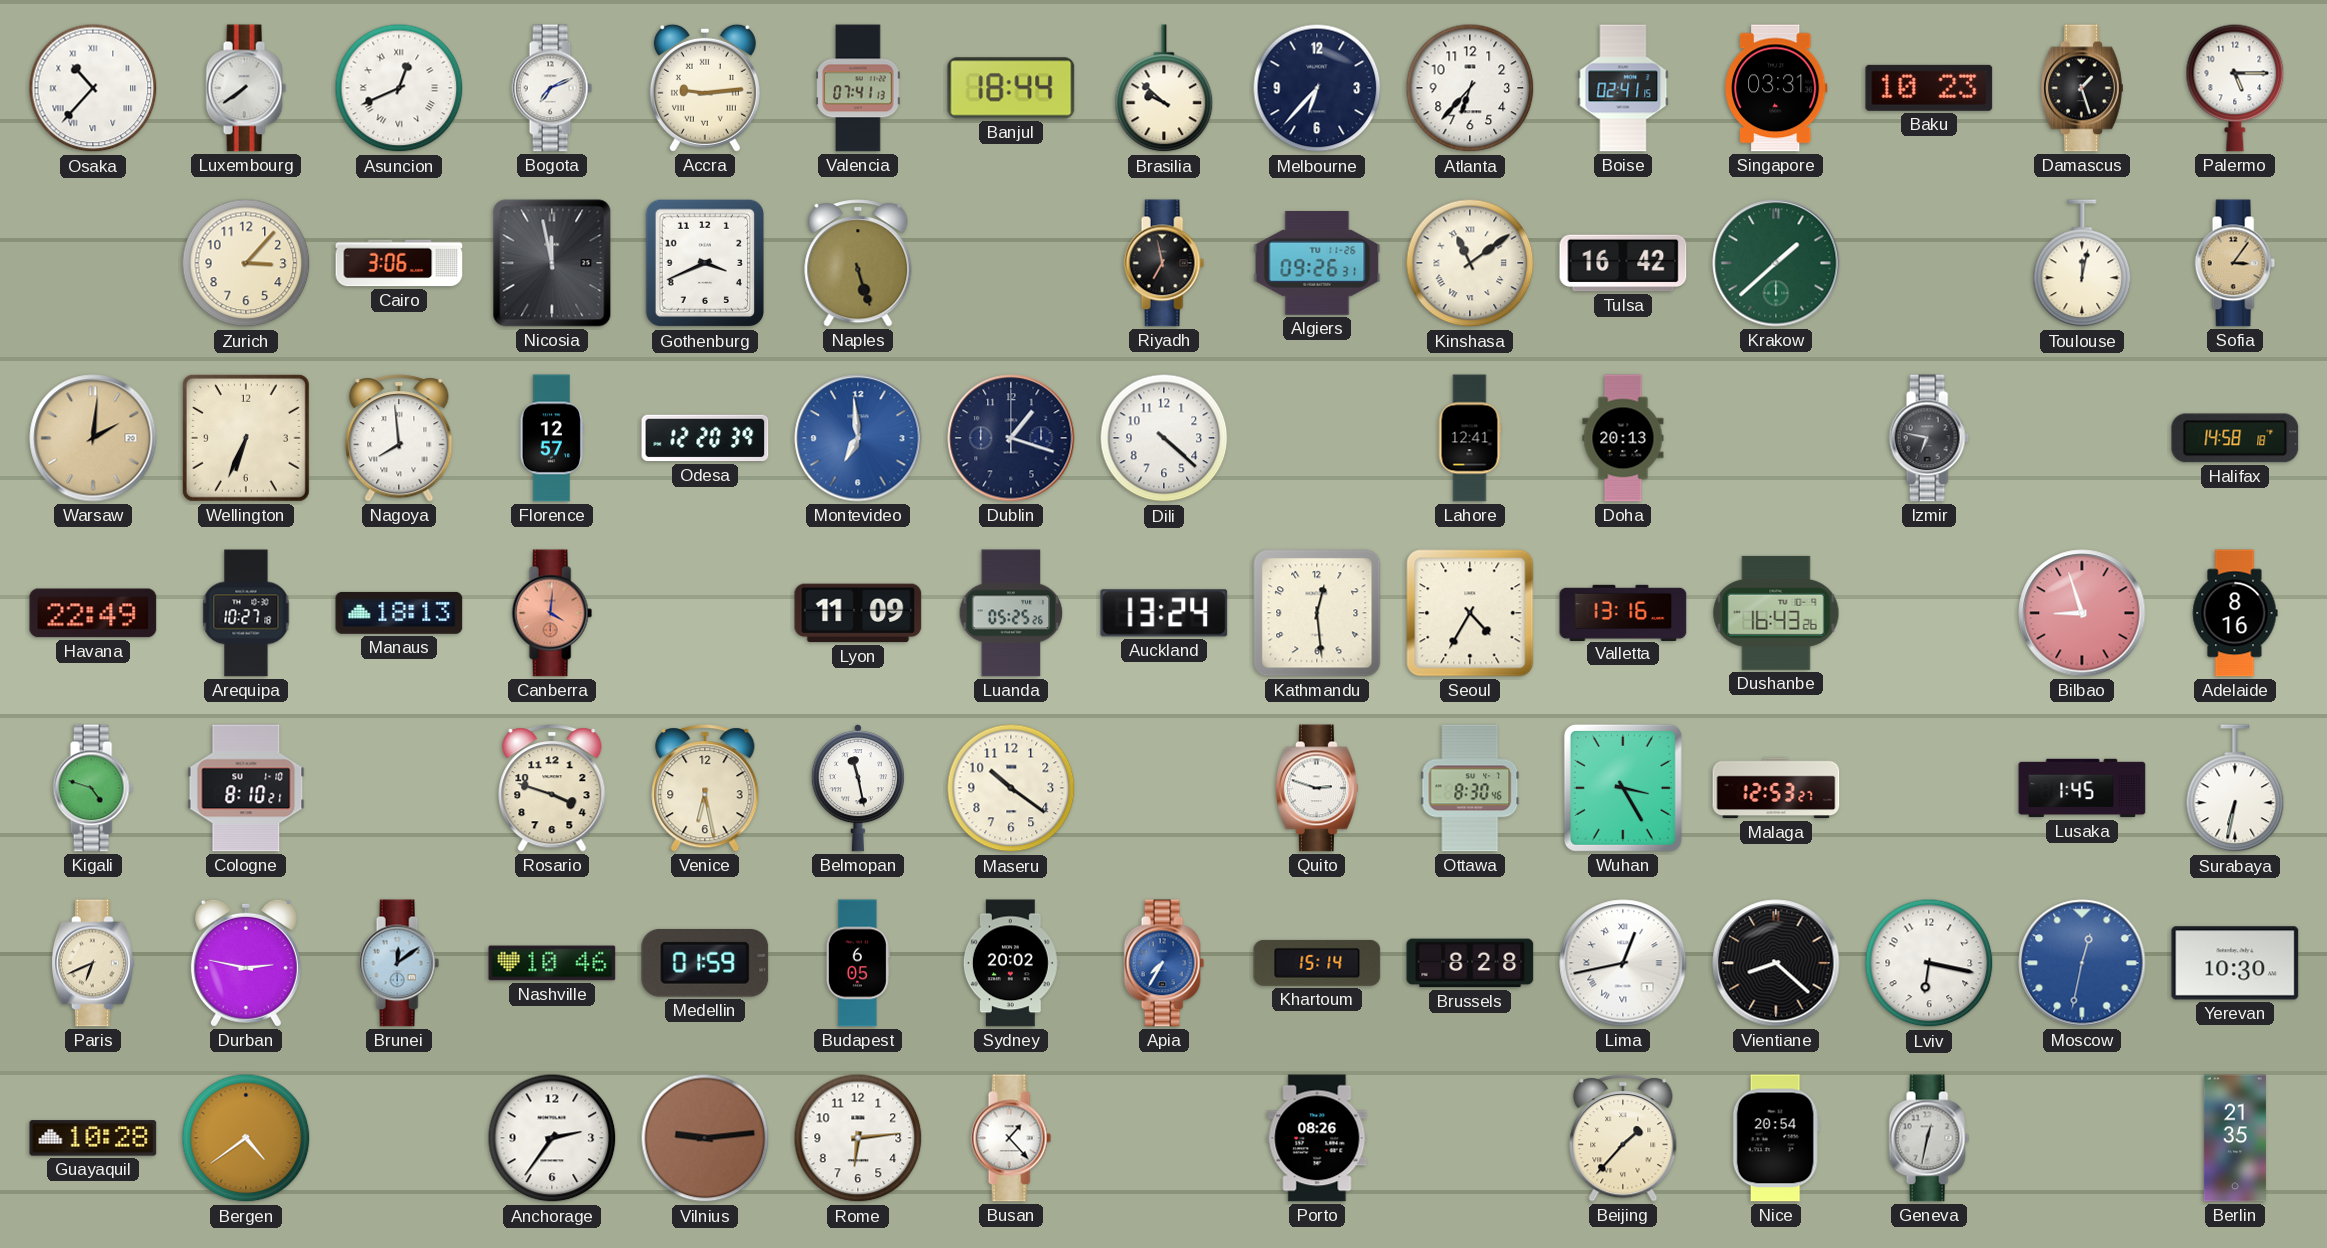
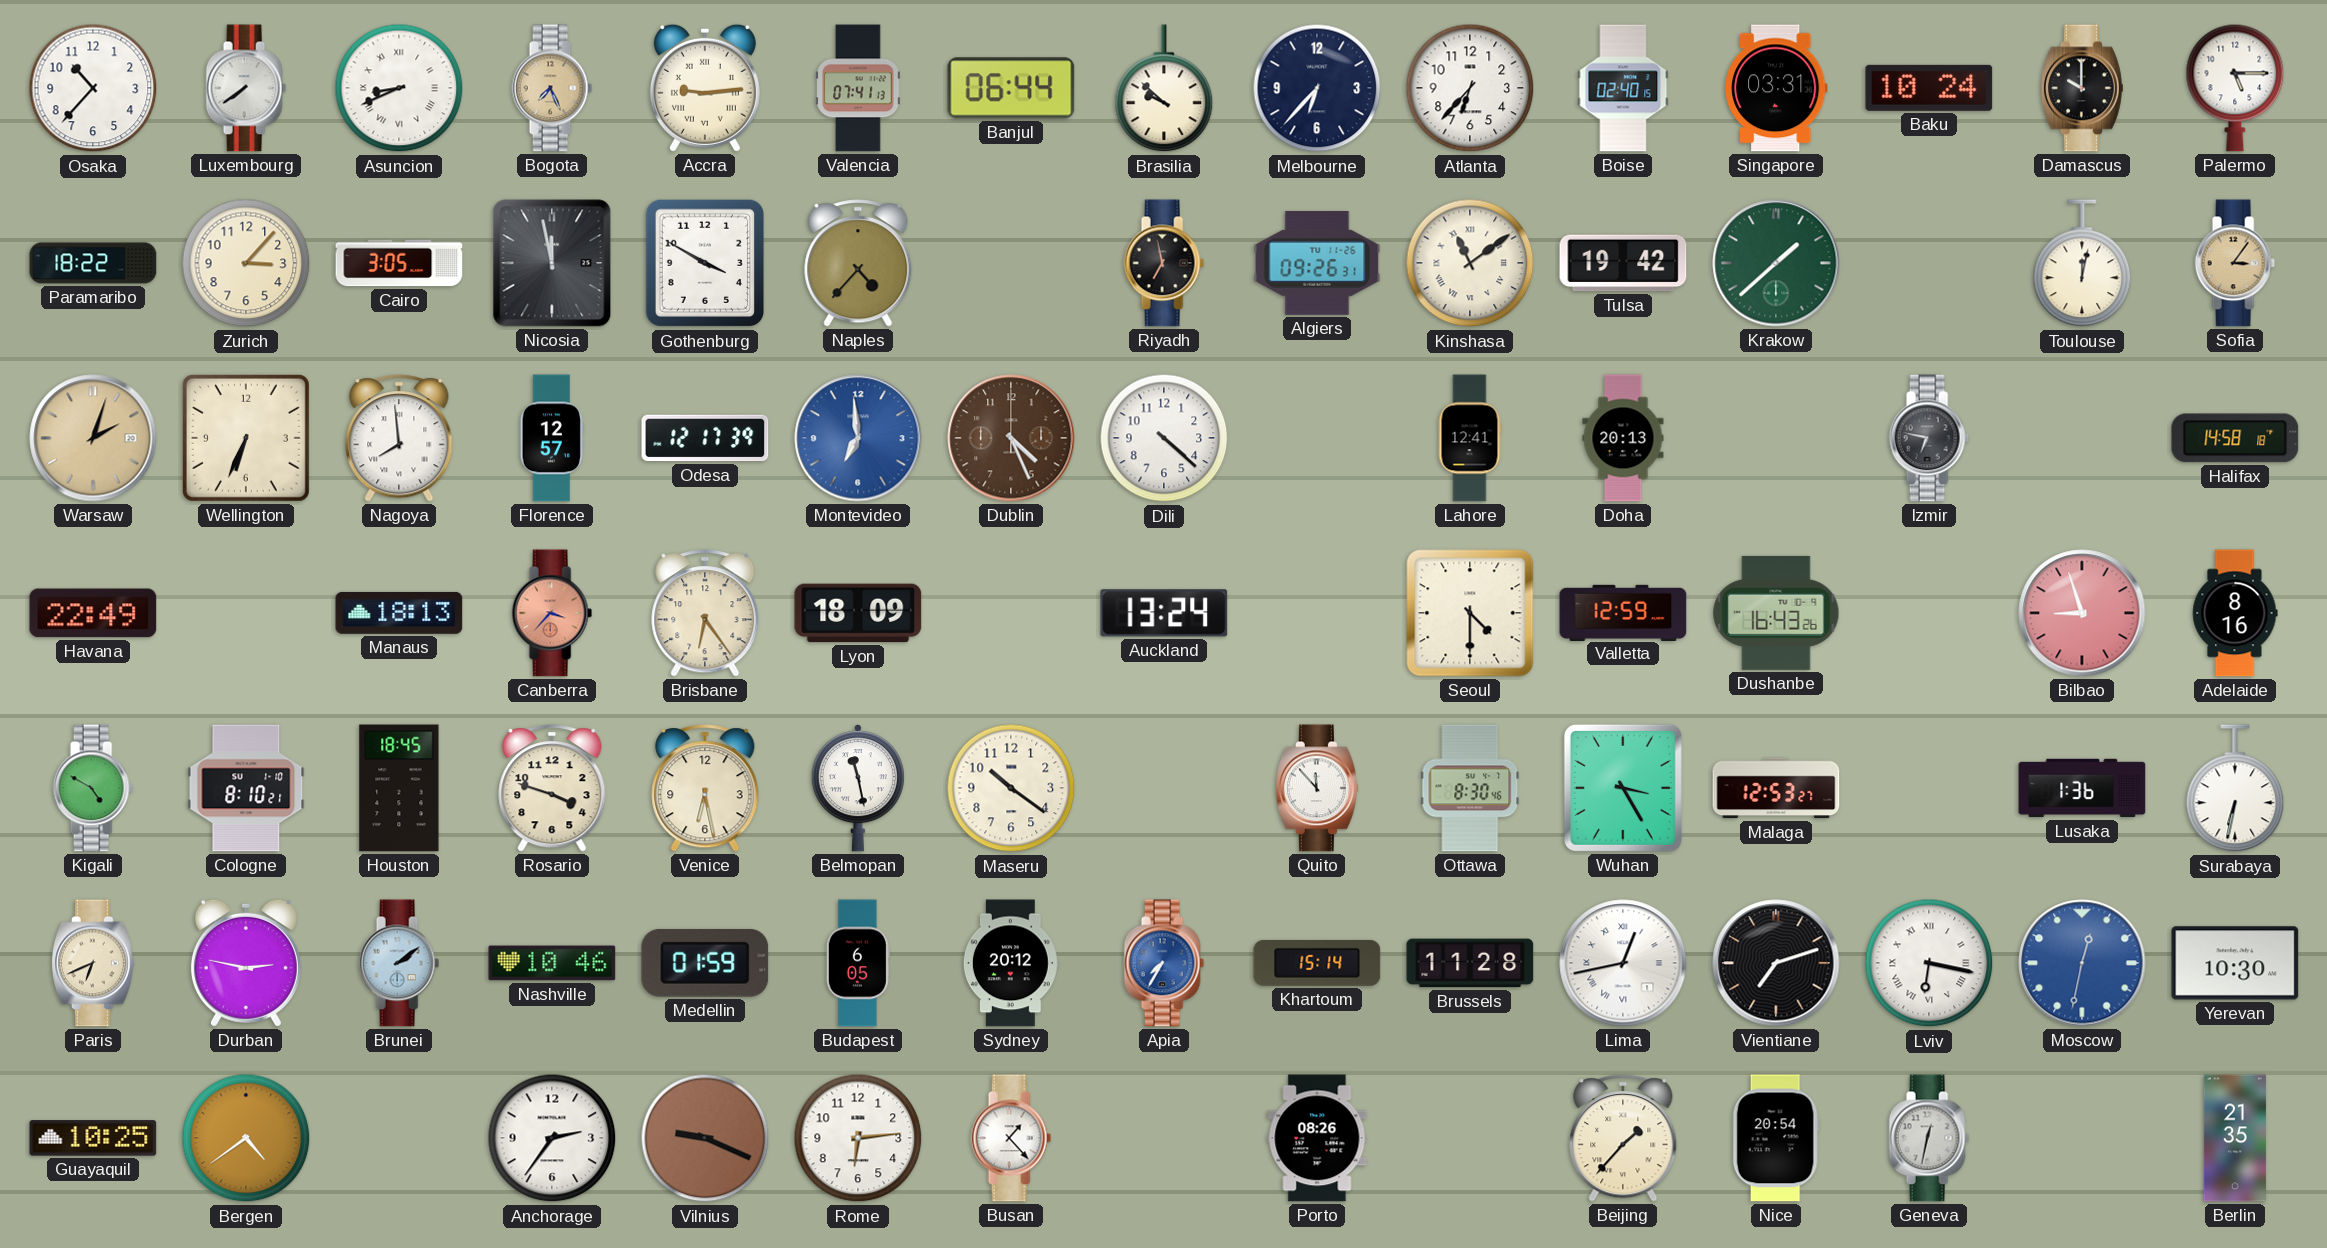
Osaka numerals: Roman -> Arabic (93, 88)
Asuncion: 12:41 -> 8:41 (399, 88)
Bogota: 7:11 -> 7:26 (552, 88)
Bogota dial: white -> champagne (552, 88)
Banjul: 18:44 -> 06:44 (1011, 88)
Boise: 02:41 -> 02:40 (1623, 88)
Baku: 10:23 -> 10:24 (1929, 88)
Damascus: 1:27 -> 10:00 (2083, 88)
Paramaribo: none -> 18:22 (93, 263)
Cairo: 3:06 -> 3:05 (399, 263)
Gothenburg: 3:41 -> 3:50 (705, 263)
Naples: 5:27 -> 4:37 (858, 263)
Tulsa: 16:42 -> 19:42 (1623, 263)
Warsaw: 2:01 -> 2:03 (93, 438)
Odesa: 12:20 -> 12:17 (705, 438)
Dublin: 1:18 -> 4:26 (1011, 438)
Dublin dial: navy -> brown (1011, 438)
Arequipa: 10:27 -> none (246, 613)
Canberra: 4:01 -> 3:37 (552, 613)
Brisbane: none -> 6:24 (705, 613)
Lyon: 11:09 -> 18:09 (858, 613)
Luanda: 05:25 -> none (1011, 613)
Kathmandu: 12:29 -> none (1317, 613)
Seoul: 4:35 -> 4:30 (1470, 613)
Valletta: 13:16 -> 12:59 (1623, 612)
Kigali: 4:48 -> 4:50 (93, 788)
Houston: none -> 18:45 (399, 788)
Quito: 2:48 -> 11:53 (1318, 788)
Lusaka: 1:45 -> 1:36 (2082, 788)
Brunei: 12:09 -> 2:09 (399, 963)
Sydney: 20:02 -> 20:12 (1011, 963)
Brussels: 8:28 -> 11:28 (1470, 963)
Vientiane: 8:22 -> 7:12 (1776, 963)
Lviv numerals: Arabic -> Roman (1929, 963)
Guayaquil: 10:28 -> 10:25 (93, 1138)
Vilnius: 9:14 -> 9:19 (705, 1138)
